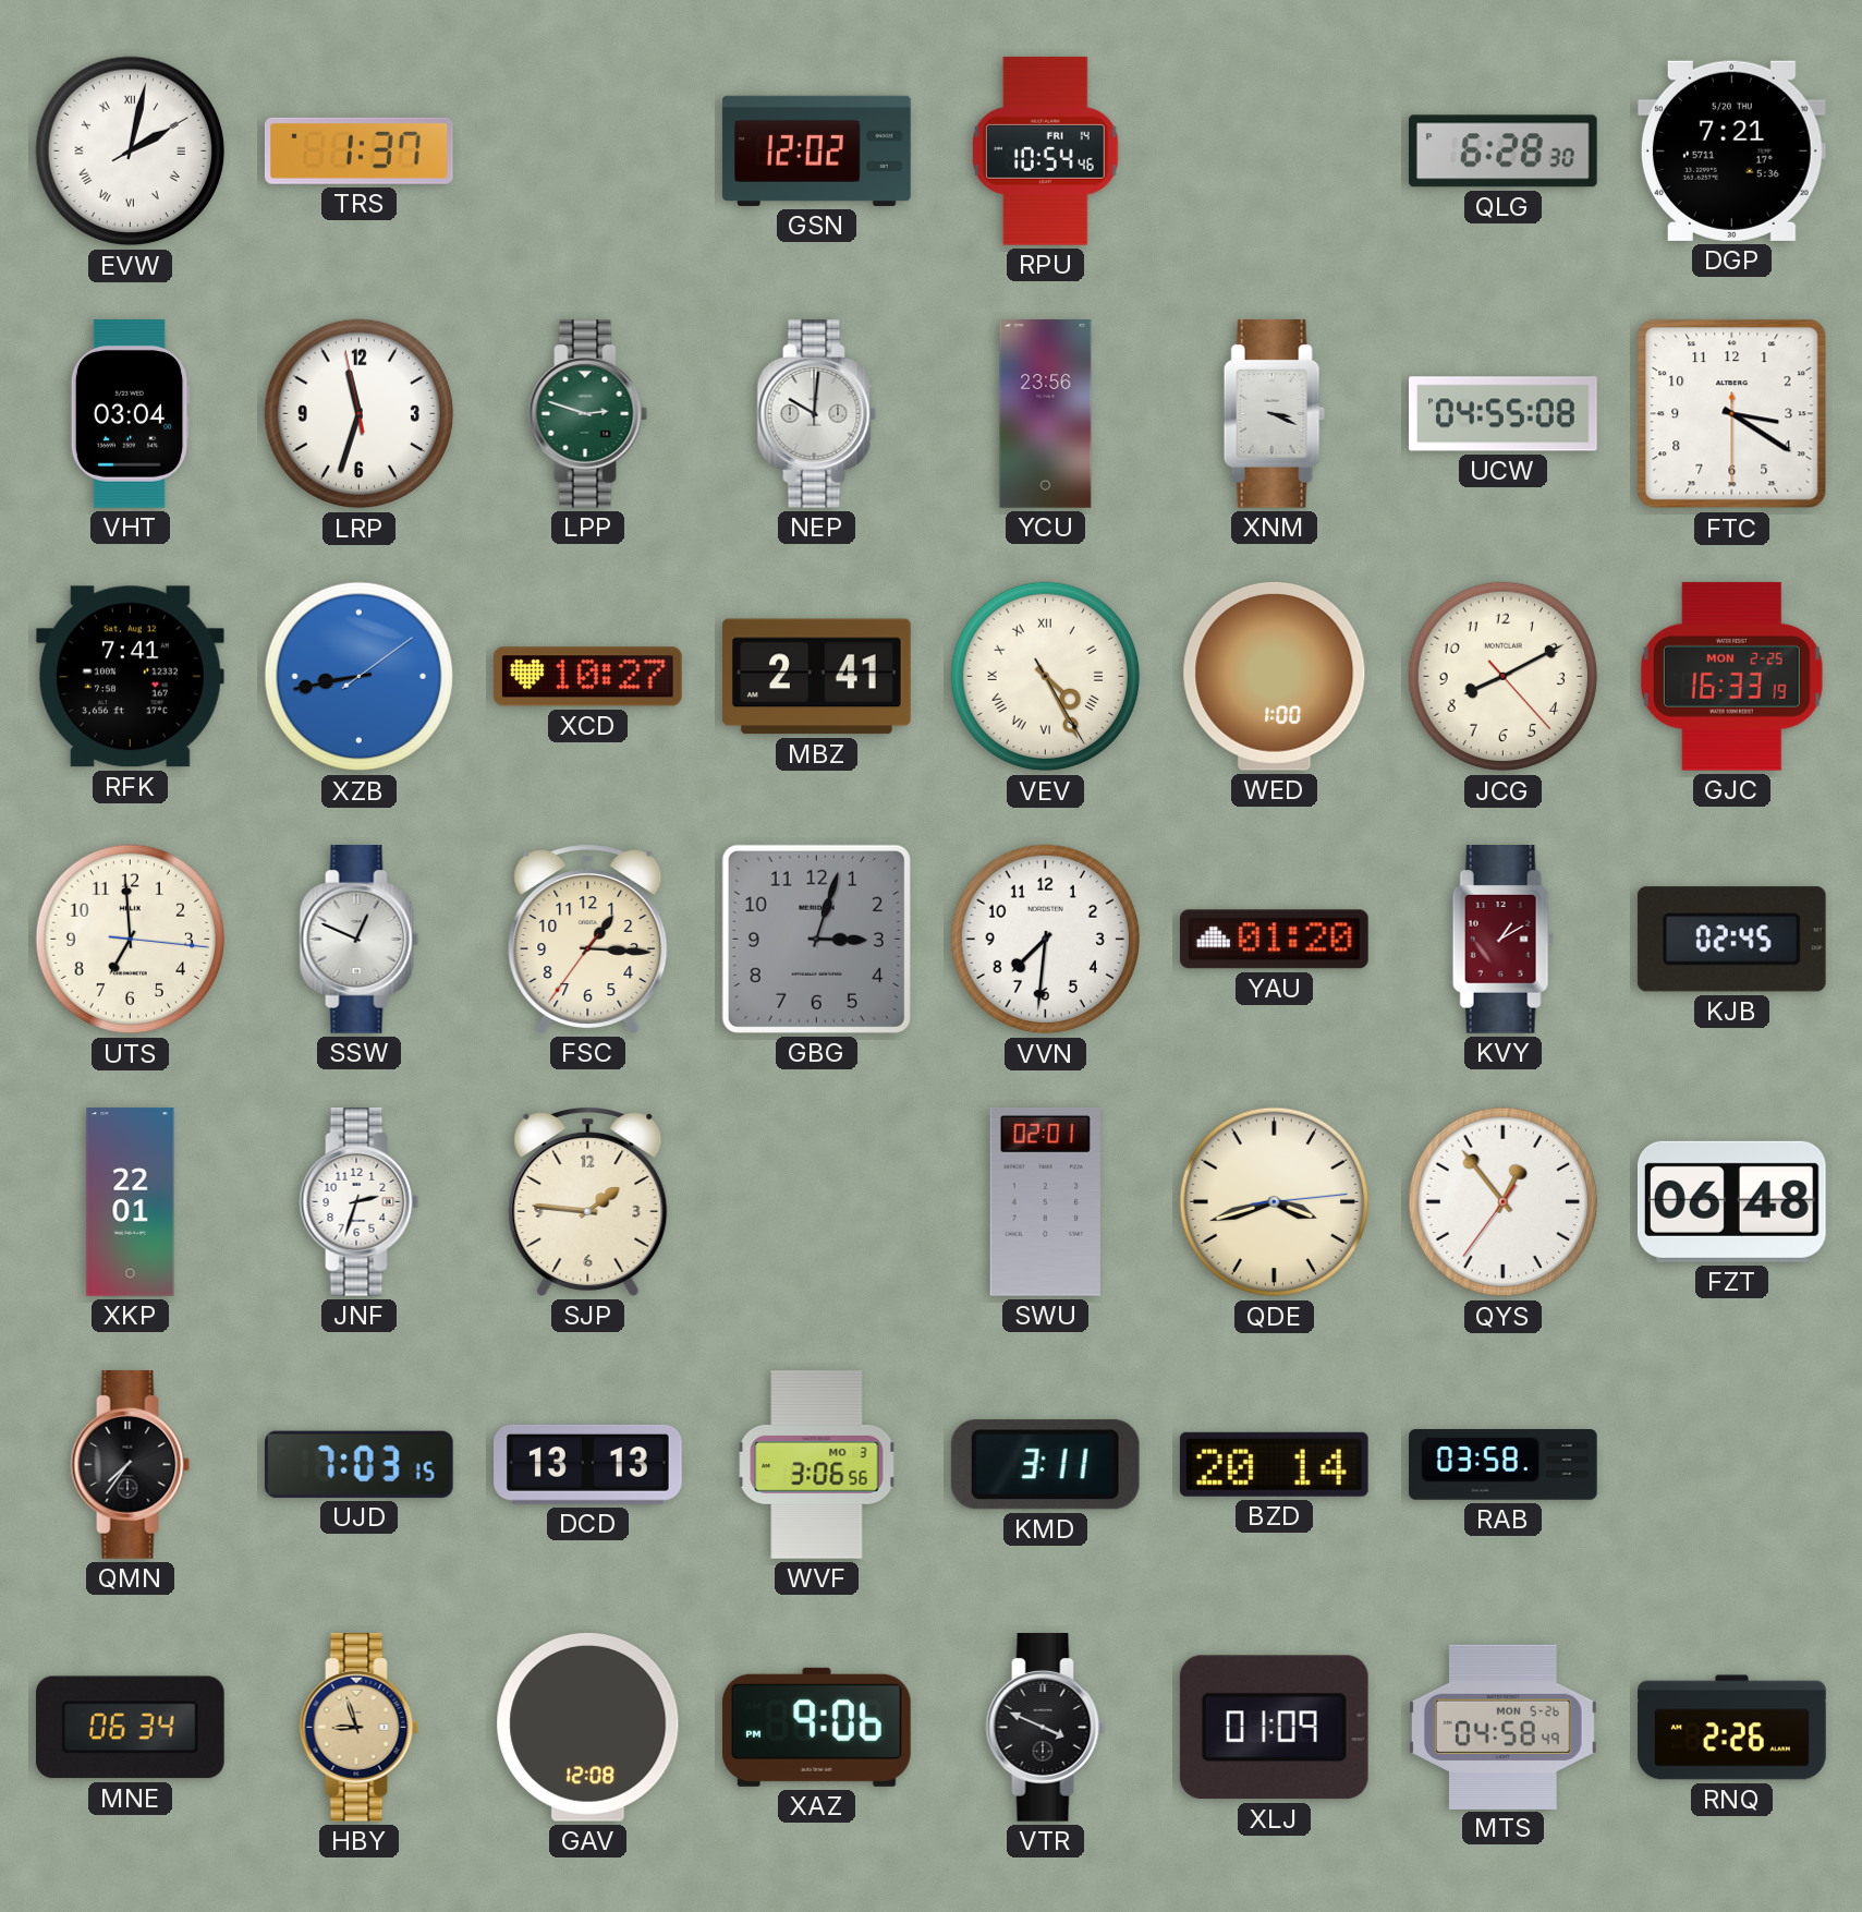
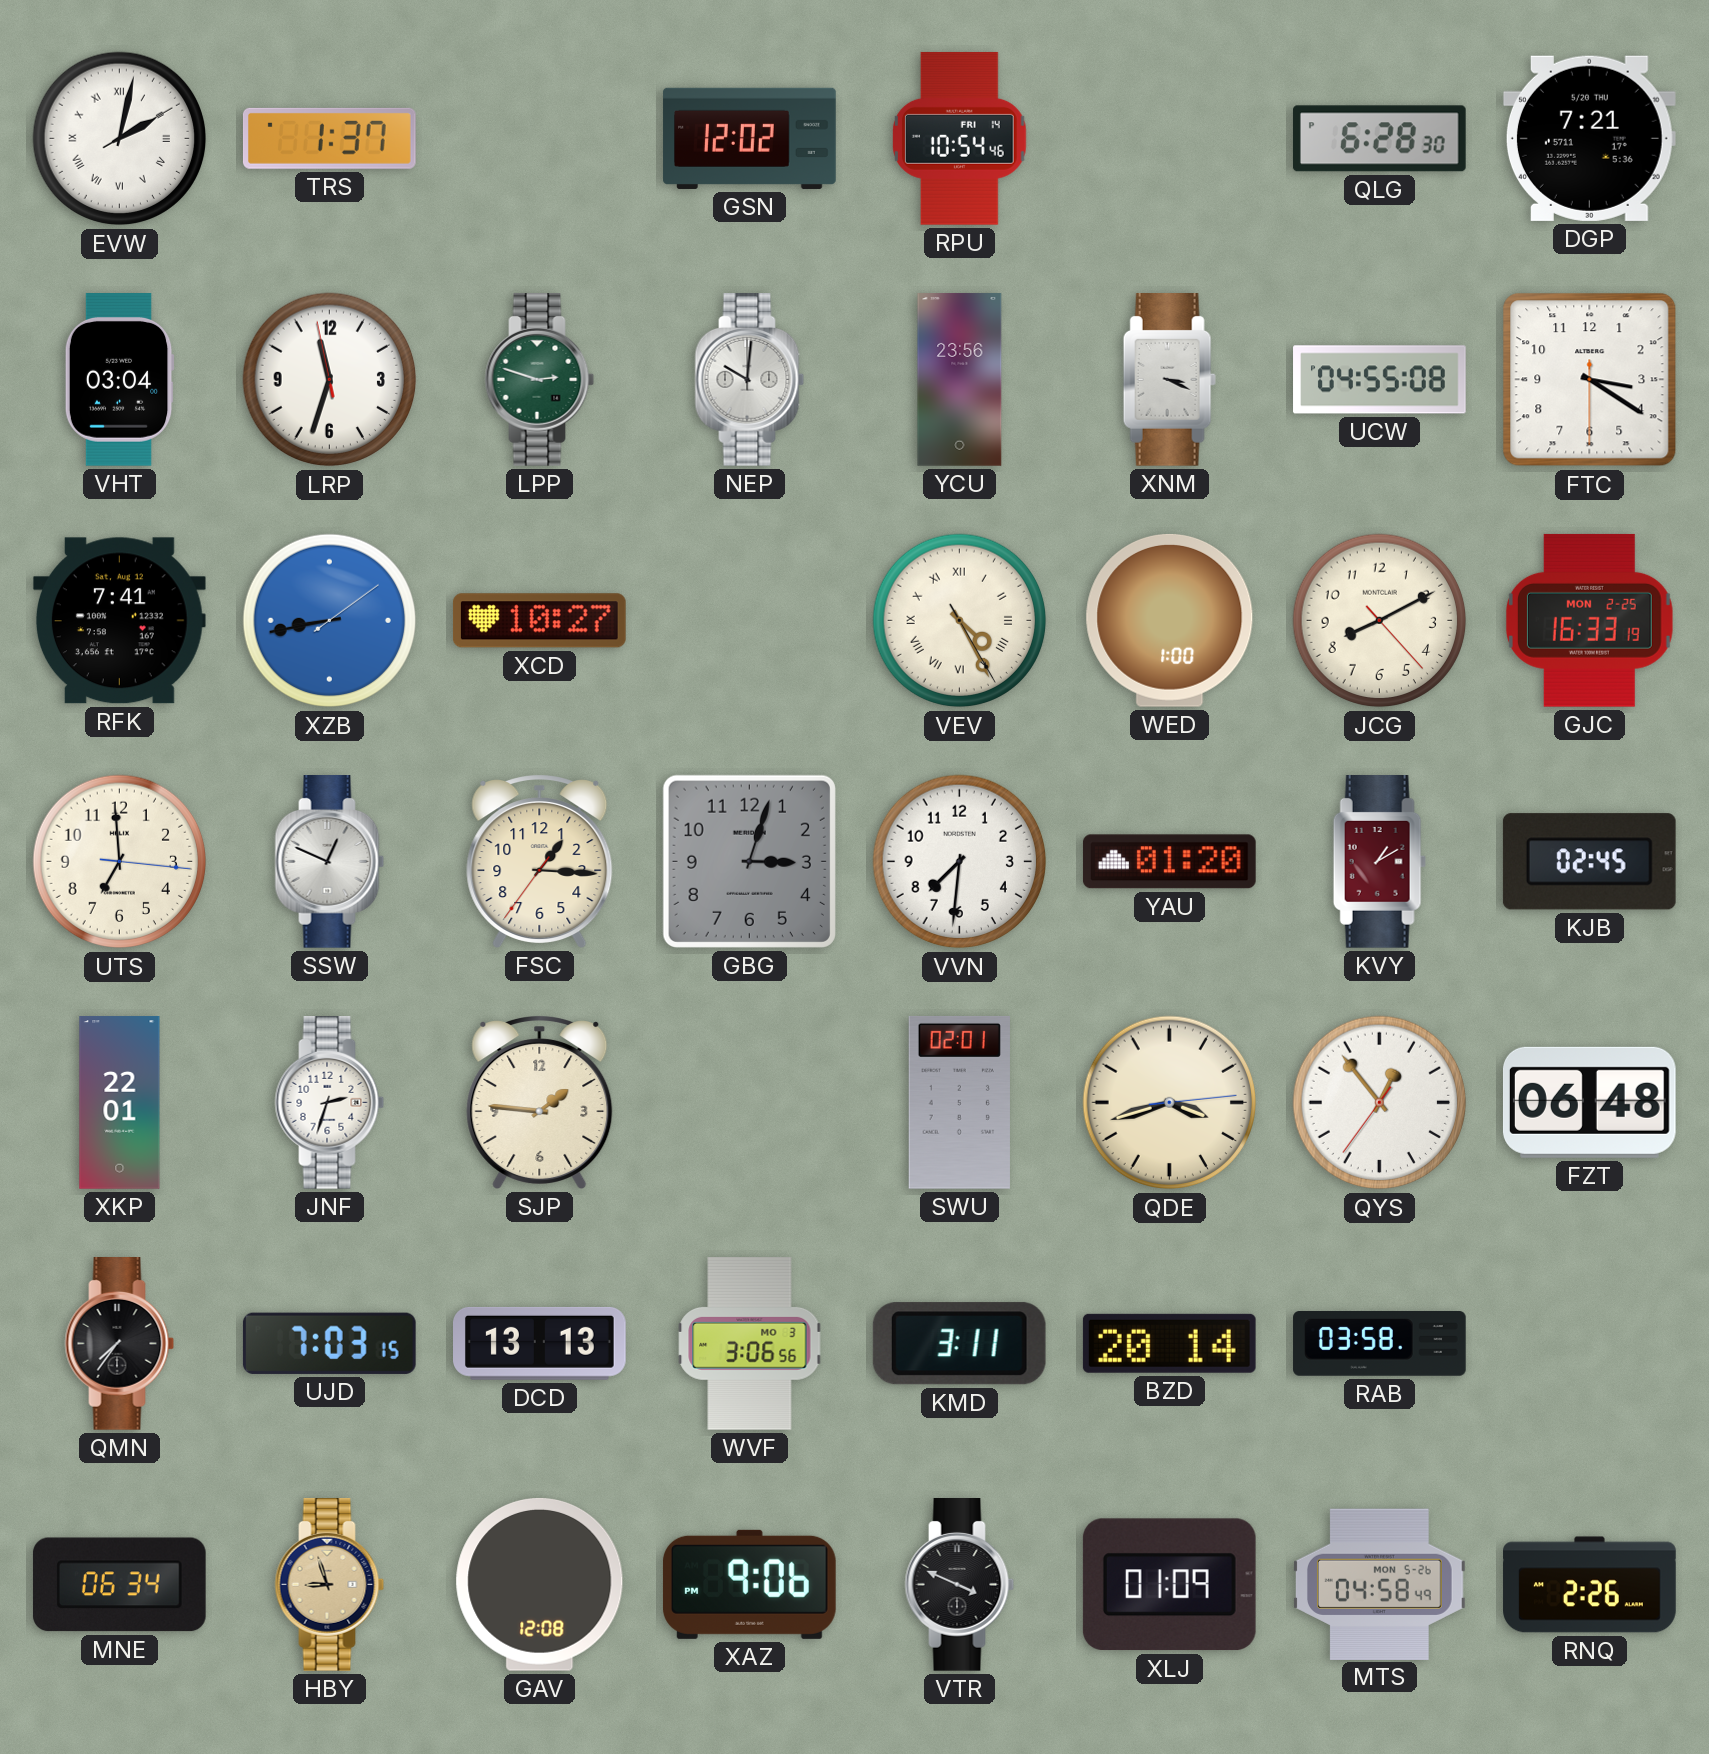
MBZ: 2:41 -> none (817, 677)
